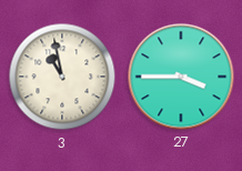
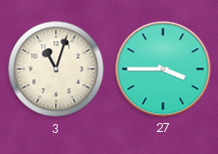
3: 10:58 -> 11:03 (56, 69)
